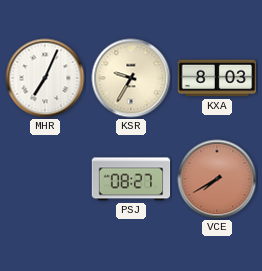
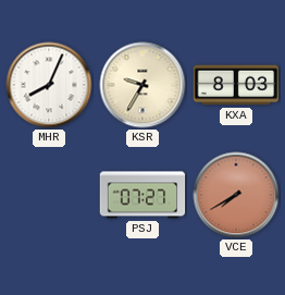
MHR: 7:04 -> 8:04 (49, 85)
PSJ: 08:27 -> 07:27 (142, 195)
